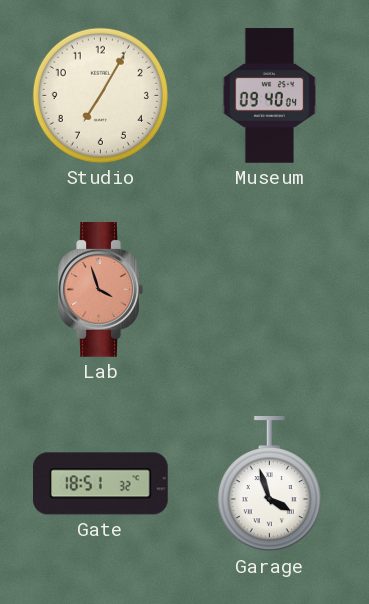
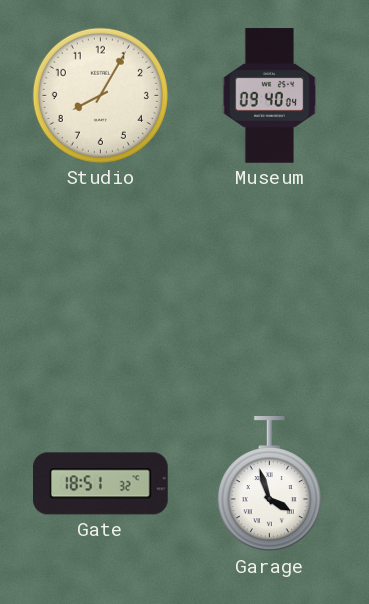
Studio: 7:05 -> 8:05 (100, 95)
Lab: 3:57 -> none (100, 290)
